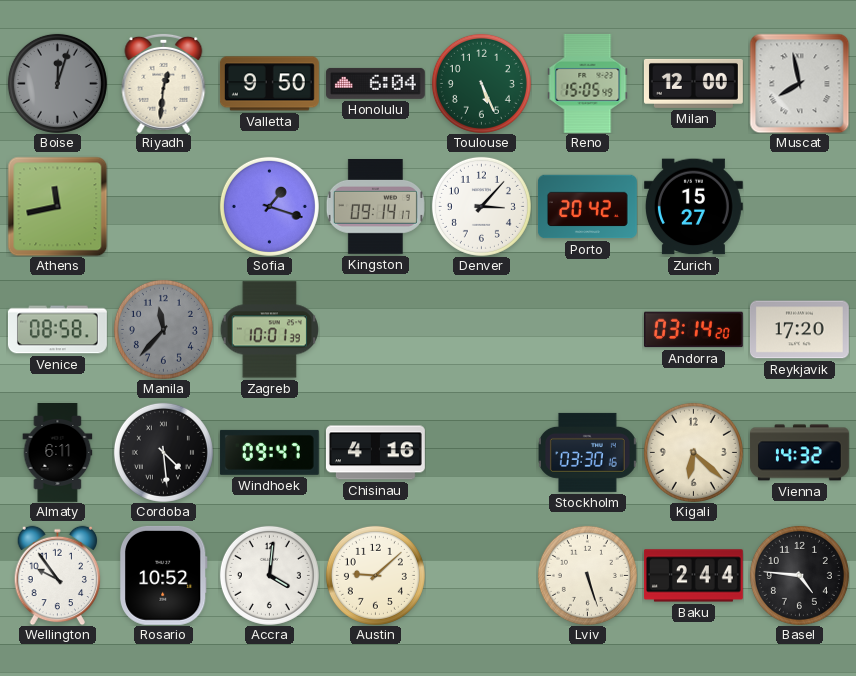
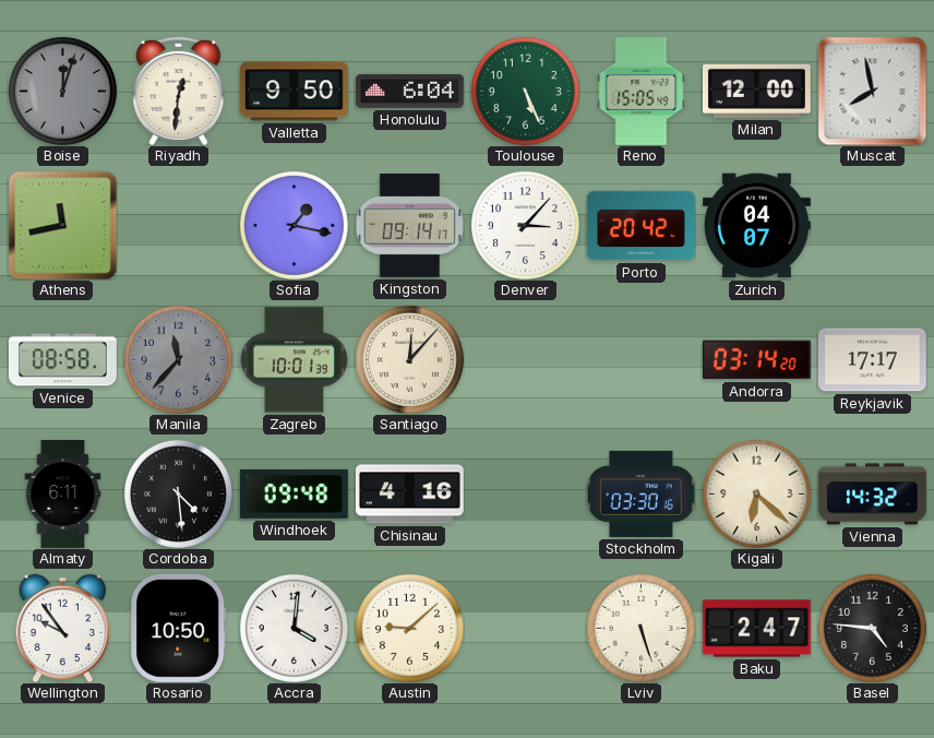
Sofia: 1:18 -> 1:17 (294, 225)
Zurich: 15:27 -> 04:07 (756, 226)
Santiago: none -> 12:07 (409, 359)
Reykjavik: 17:20 -> 17:17 (872, 360)
Windhoek: 09:47 -> 09:48 (294, 493)
Rosario: 10:52 -> 10:50 (178, 628)
Baku: 2:44 -> 2:47 (756, 629)
